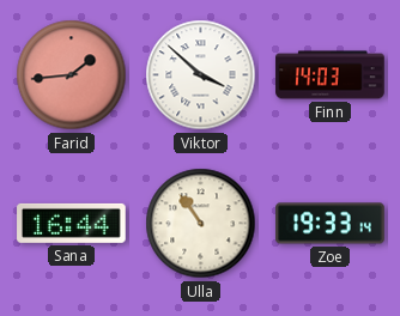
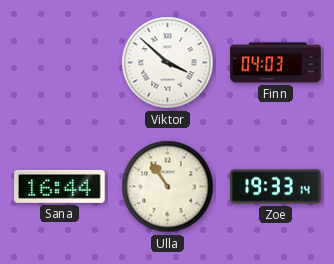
Farid: 1:44 -> none (72, 75)
Finn: 14:03 -> 04:03 (276, 63)
